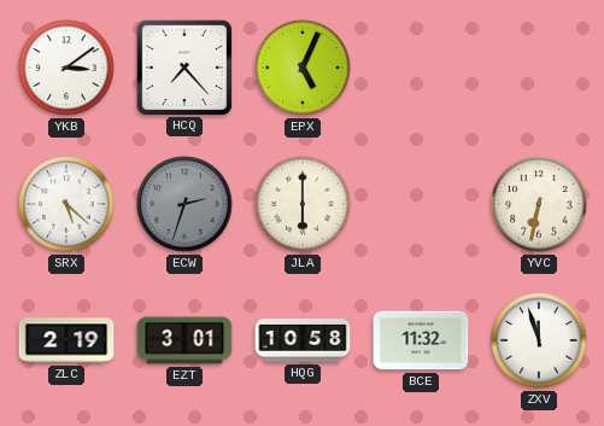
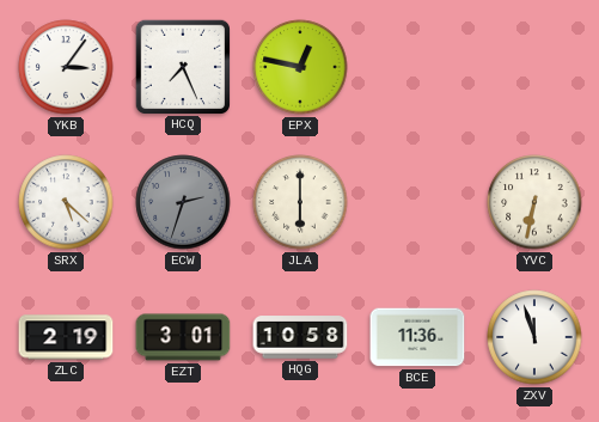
YKB: 3:09 -> 3:06 (66, 67)
HCQ: 7:23 -> 7:26 (182, 66)
EPX: 5:04 -> 12:47 (300, 67)
BCE: 11:32 -> 11:36 (417, 337)
